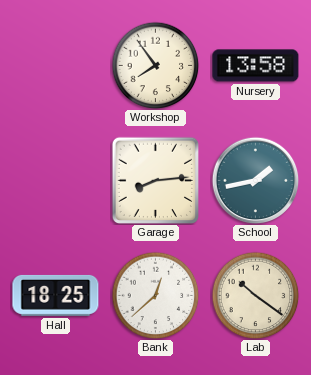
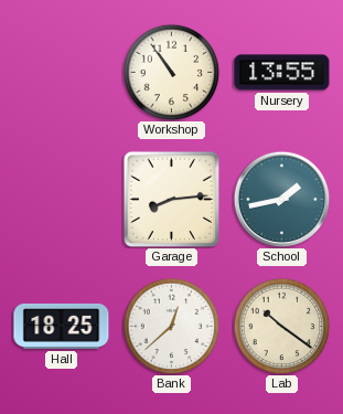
Workshop: 7:54 -> 10:54 (171, 72)
Nursery: 13:58 -> 13:55 (282, 73)
